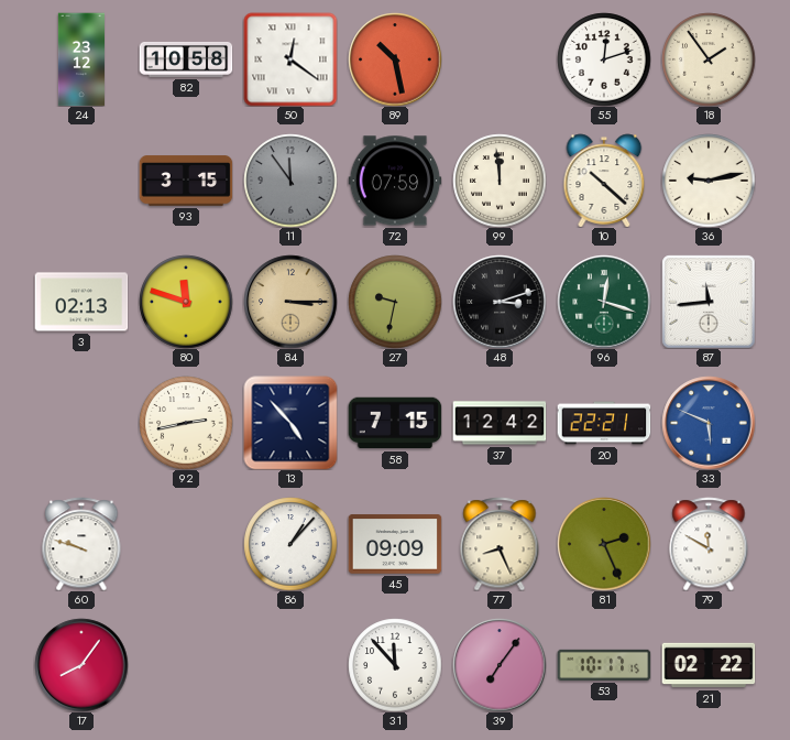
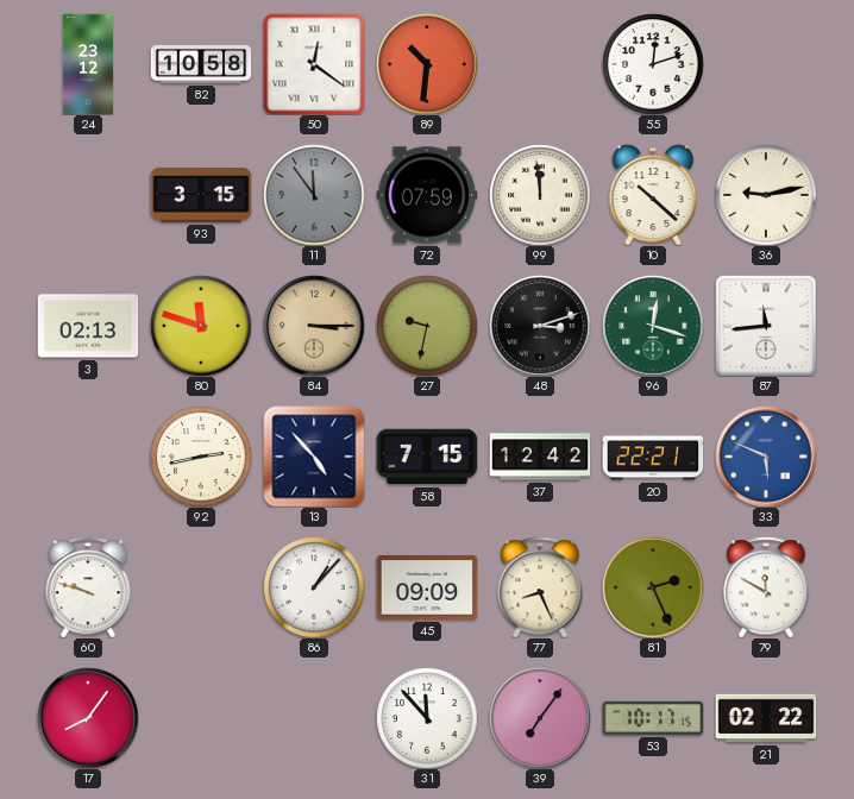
89: 10:28 -> 10:31 (427, 64)
18: 1:54 -> none (709, 59)
